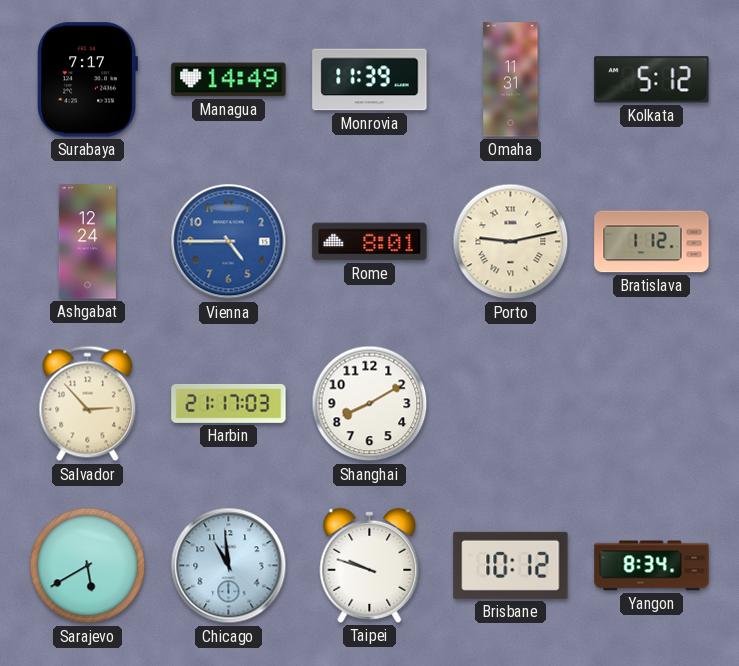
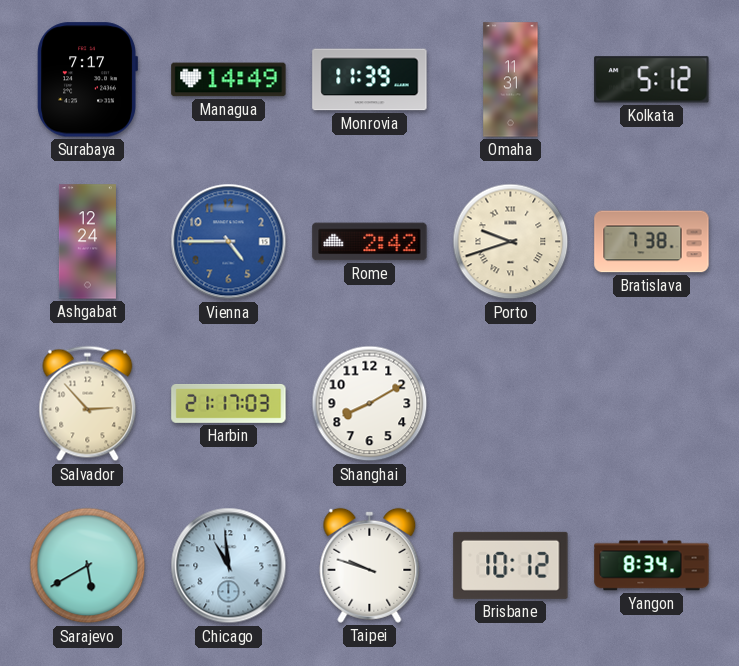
Rome: 8:01 -> 2:42 (370, 242)
Porto: 9:13 -> 9:42 (511, 242)
Bratislava: 1:12 -> 7:38 (652, 242)
